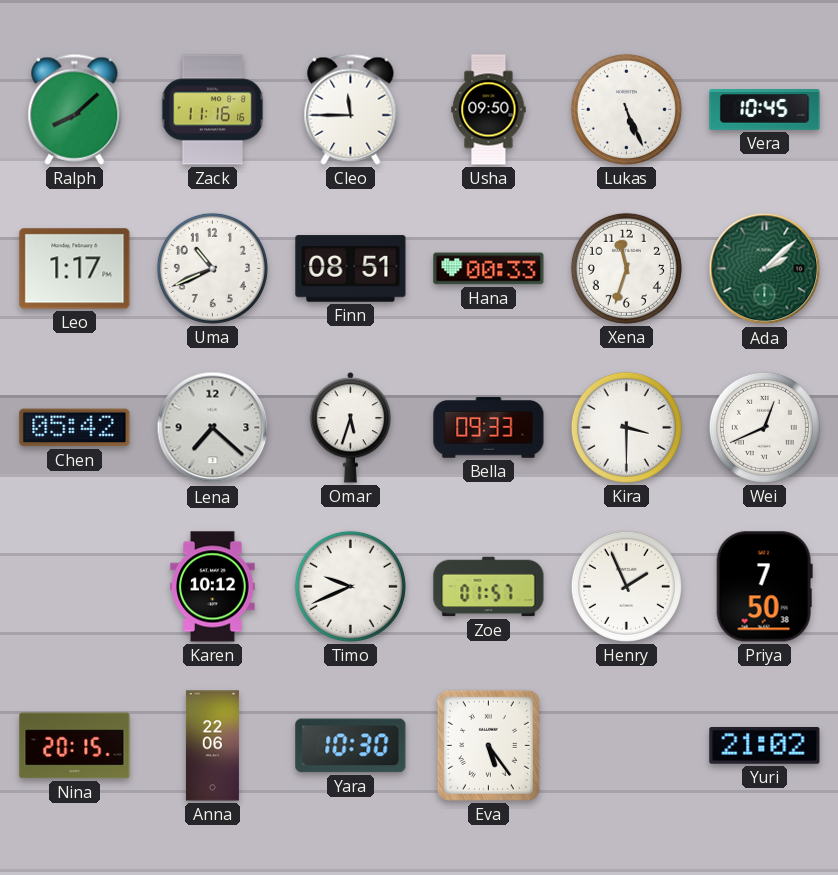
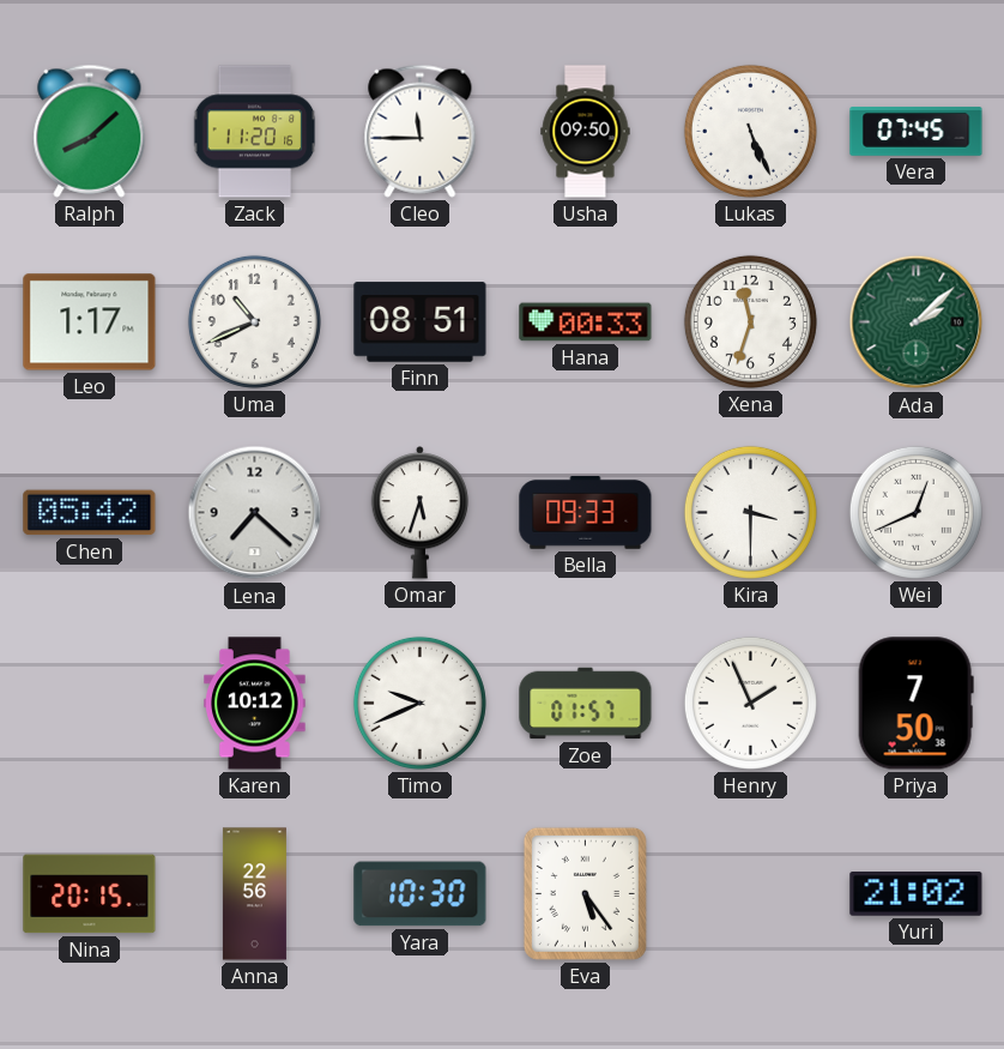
Zack: 11:16 -> 11:20 (255, 132)
Vera: 10:45 -> 07:45 (917, 132)
Anna: 22:06 -> 22:56 (254, 894)
